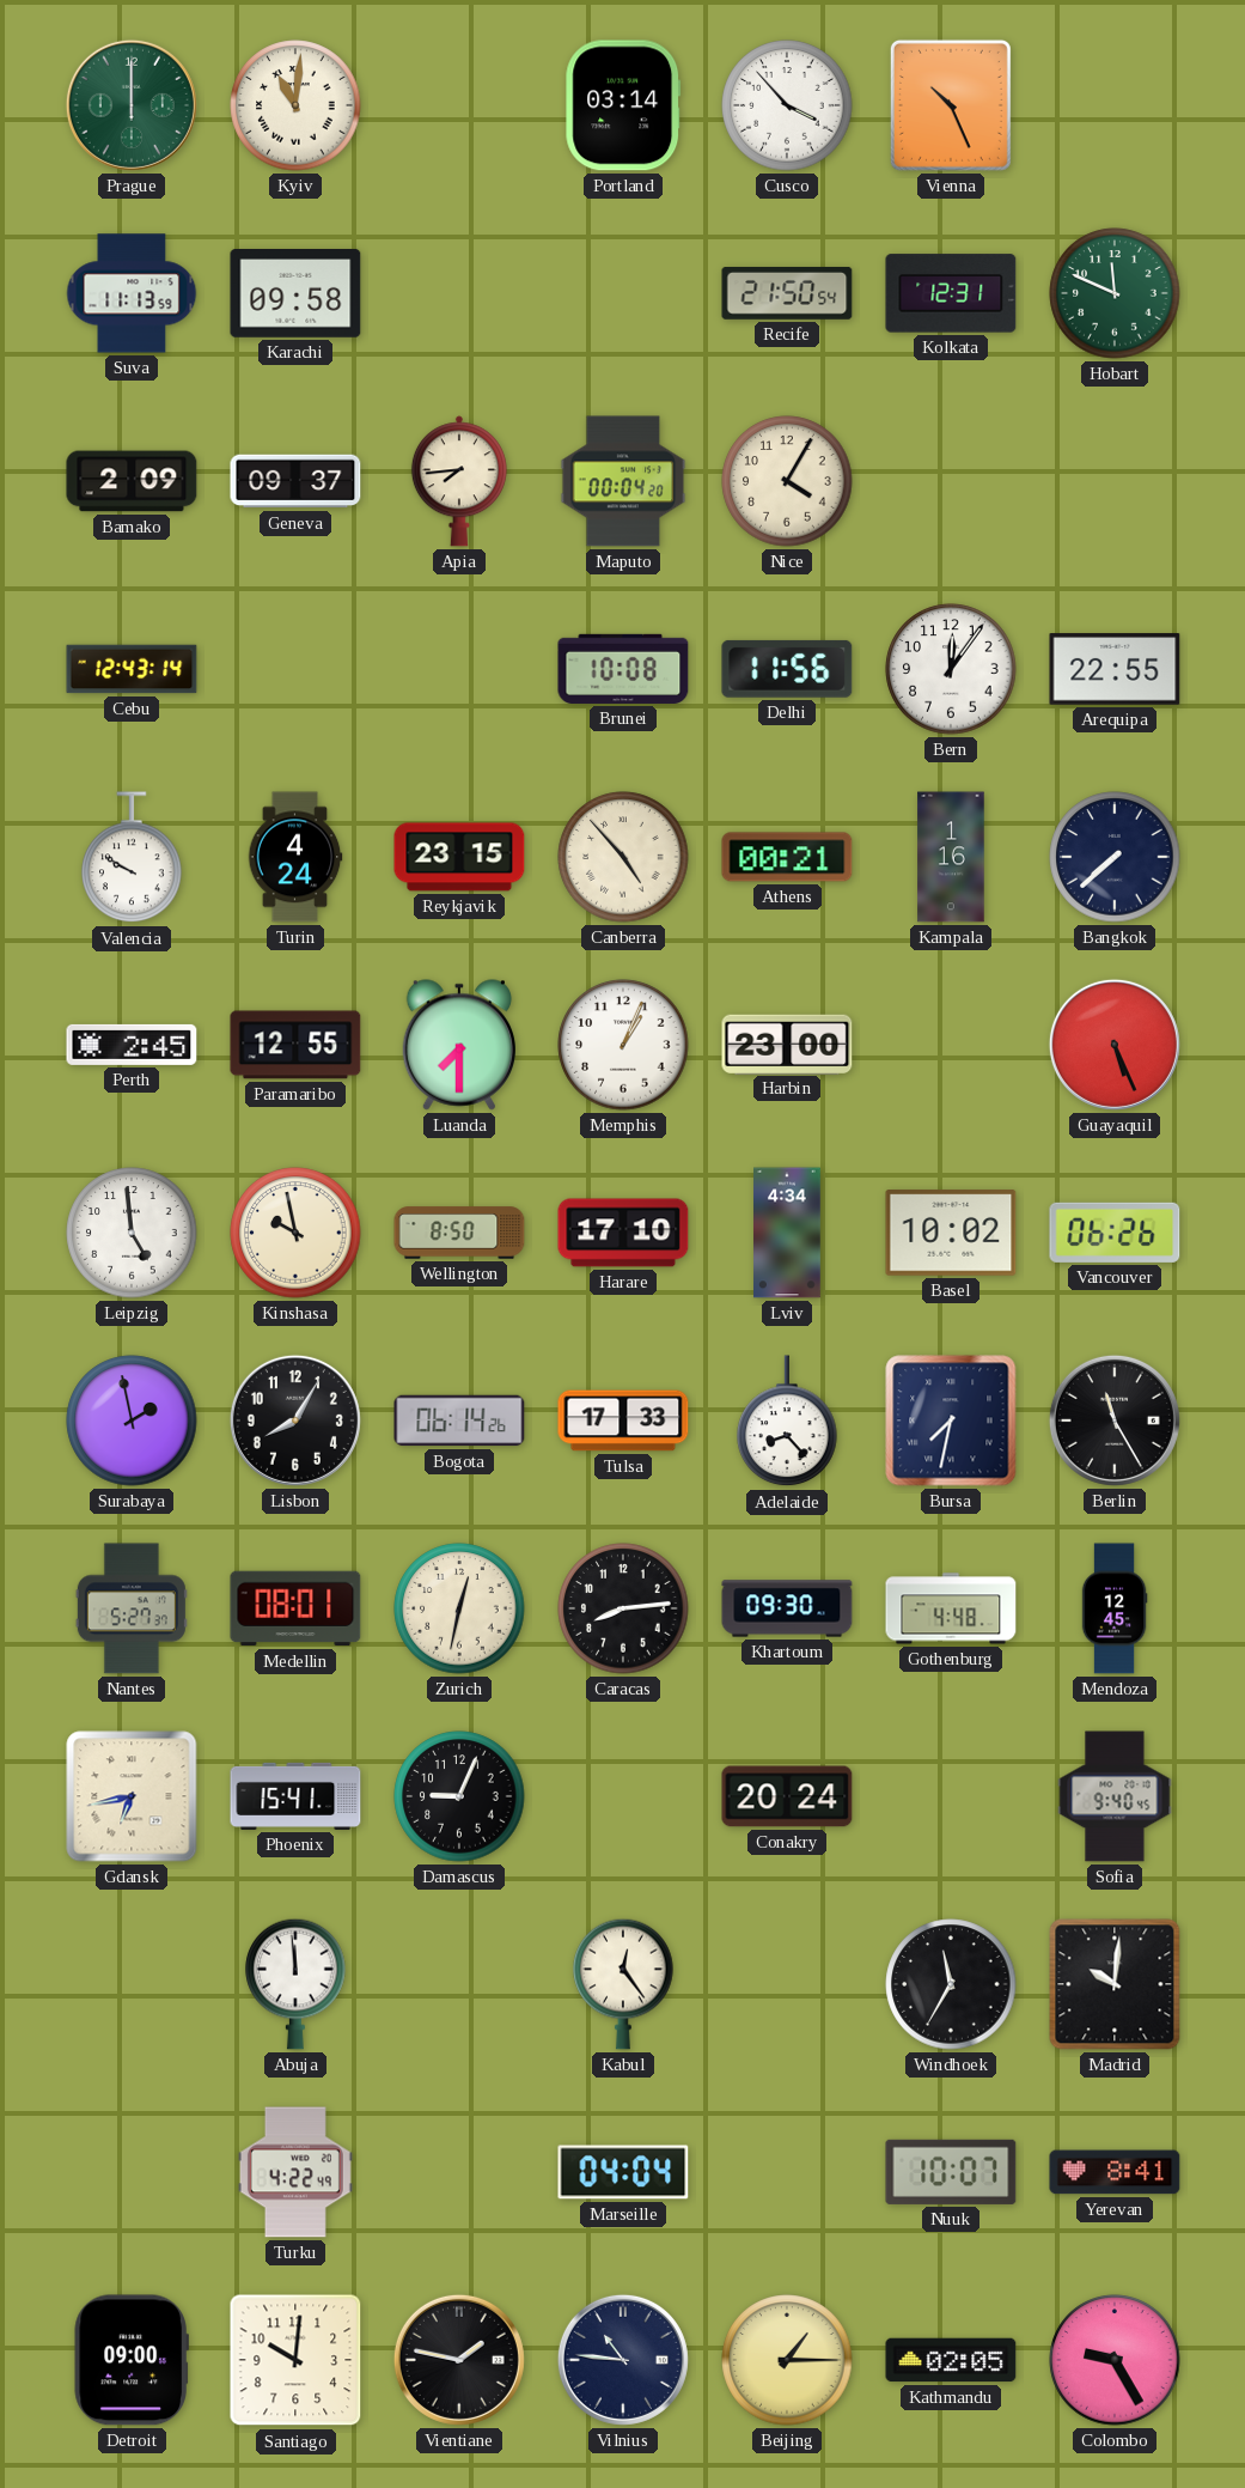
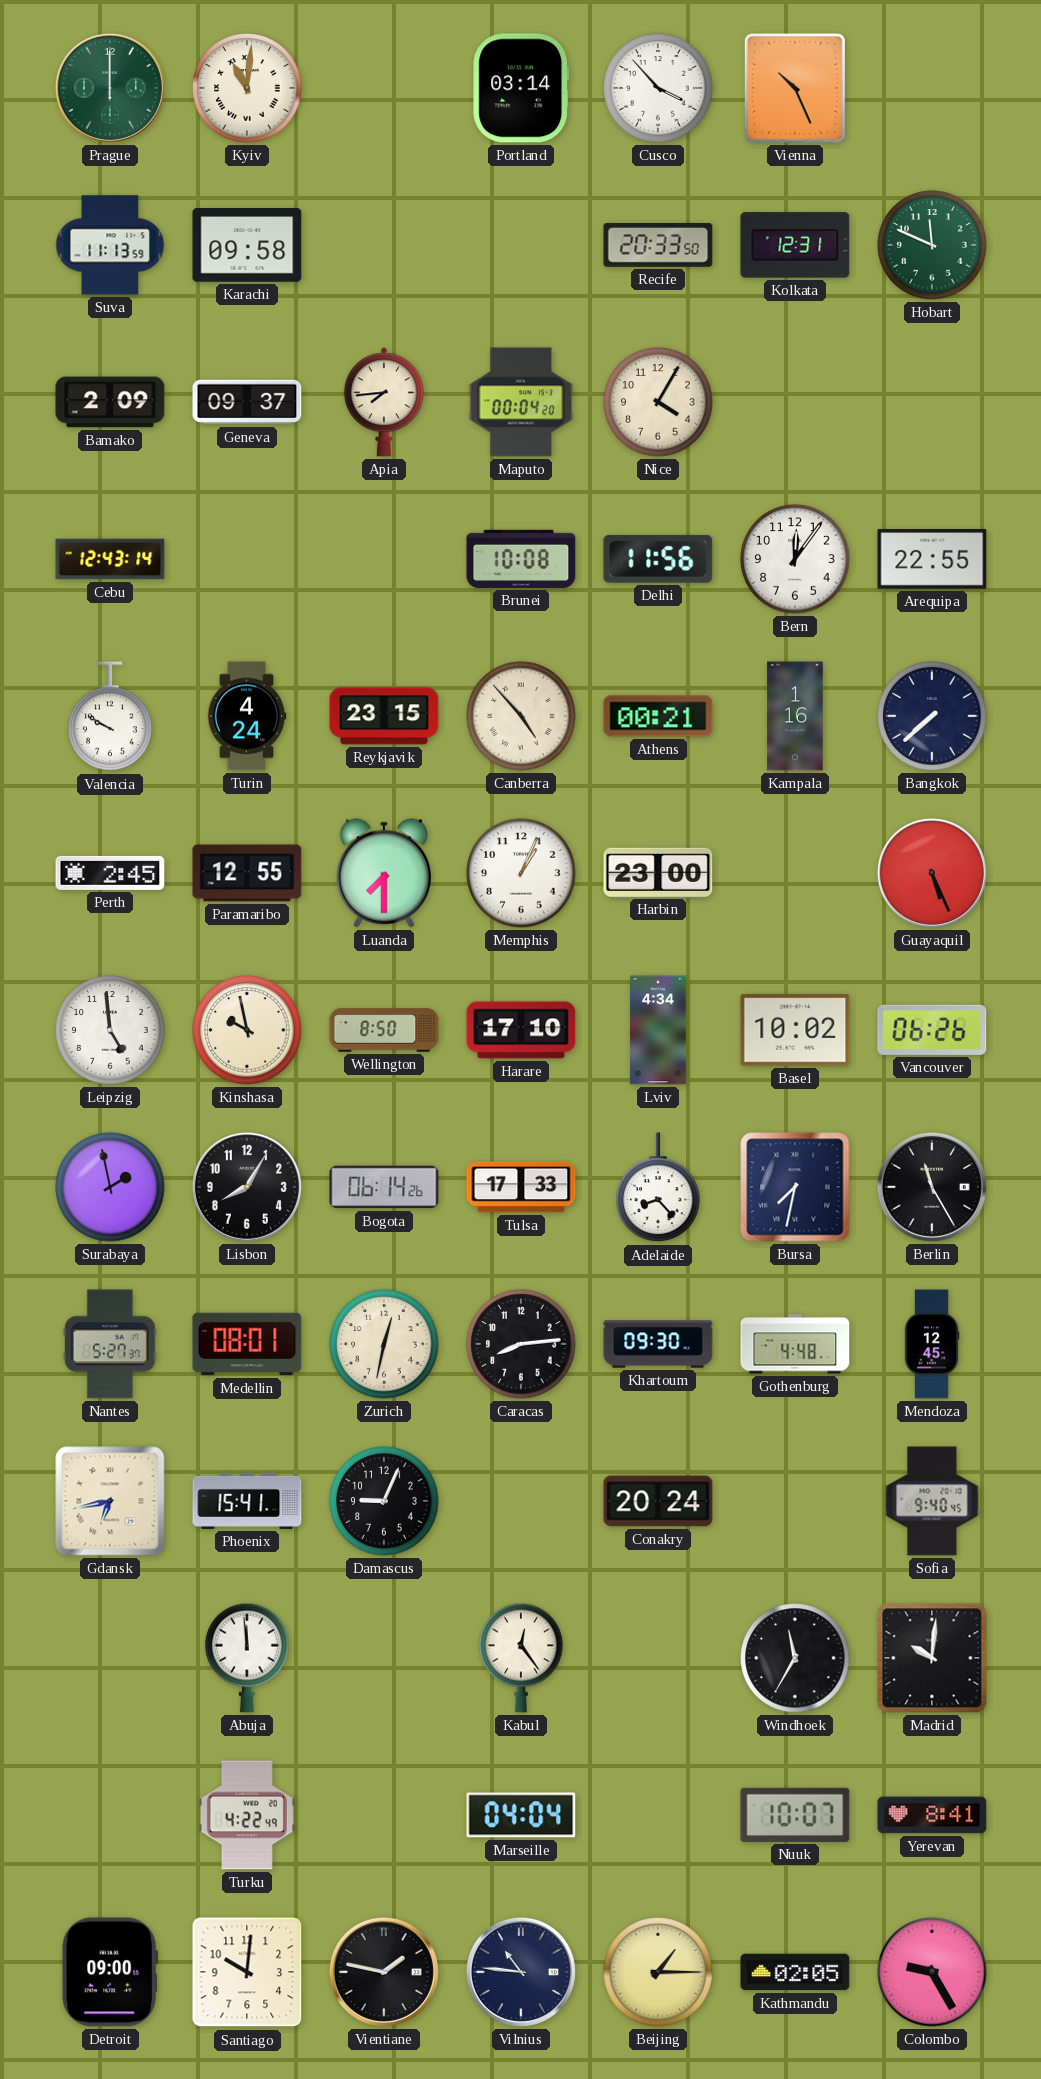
Recife: 21:50 -> 20:33 (658, 246)
